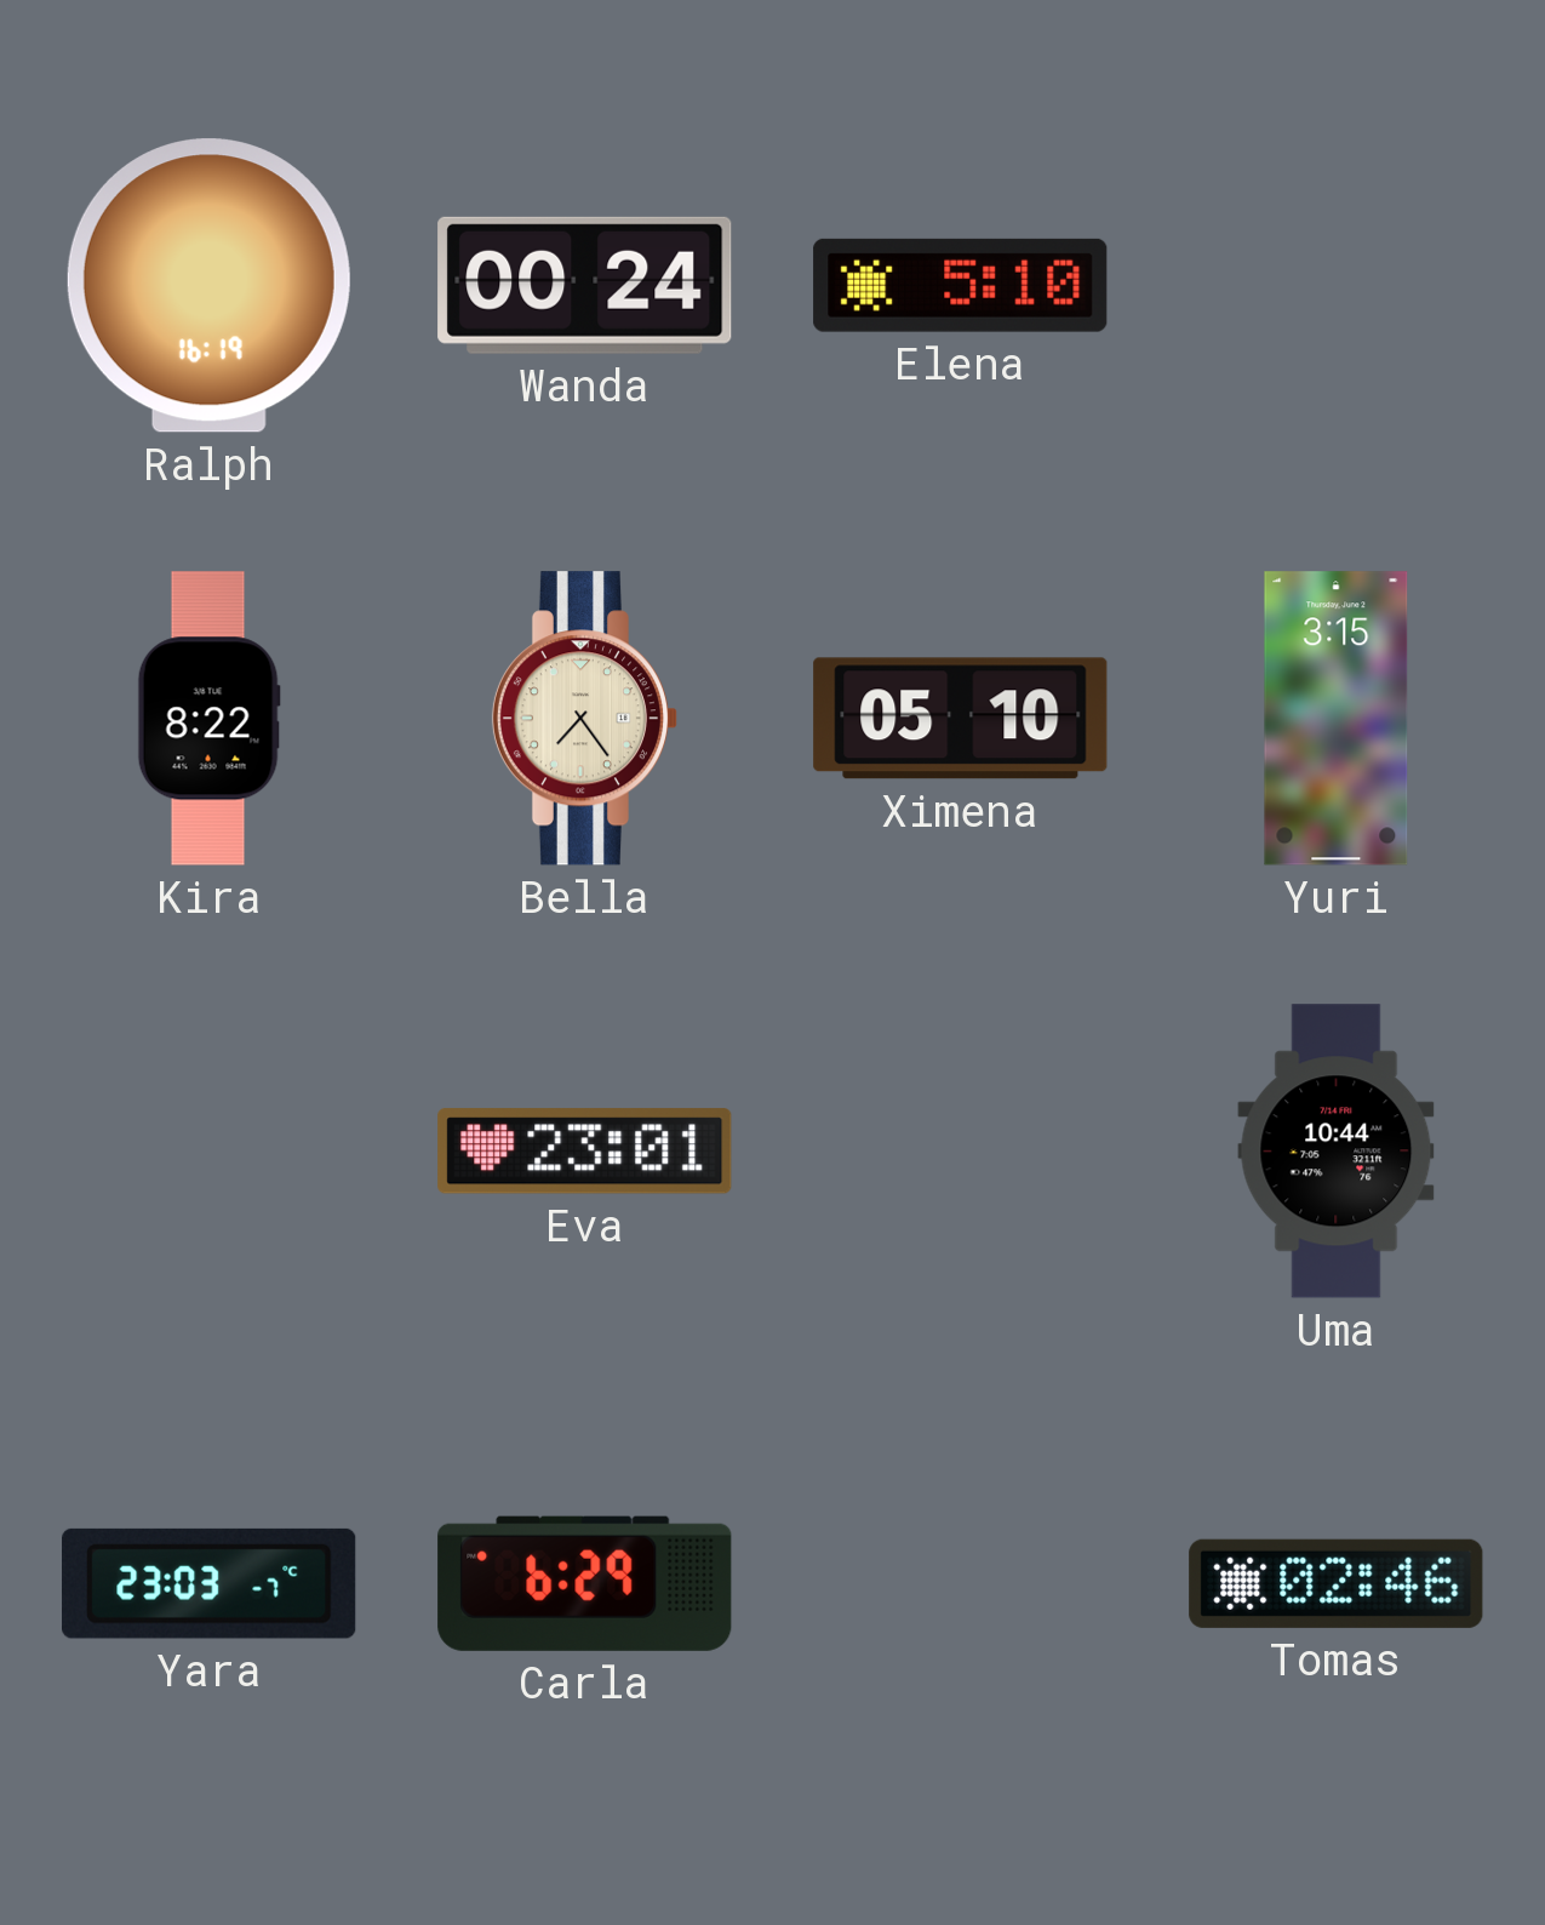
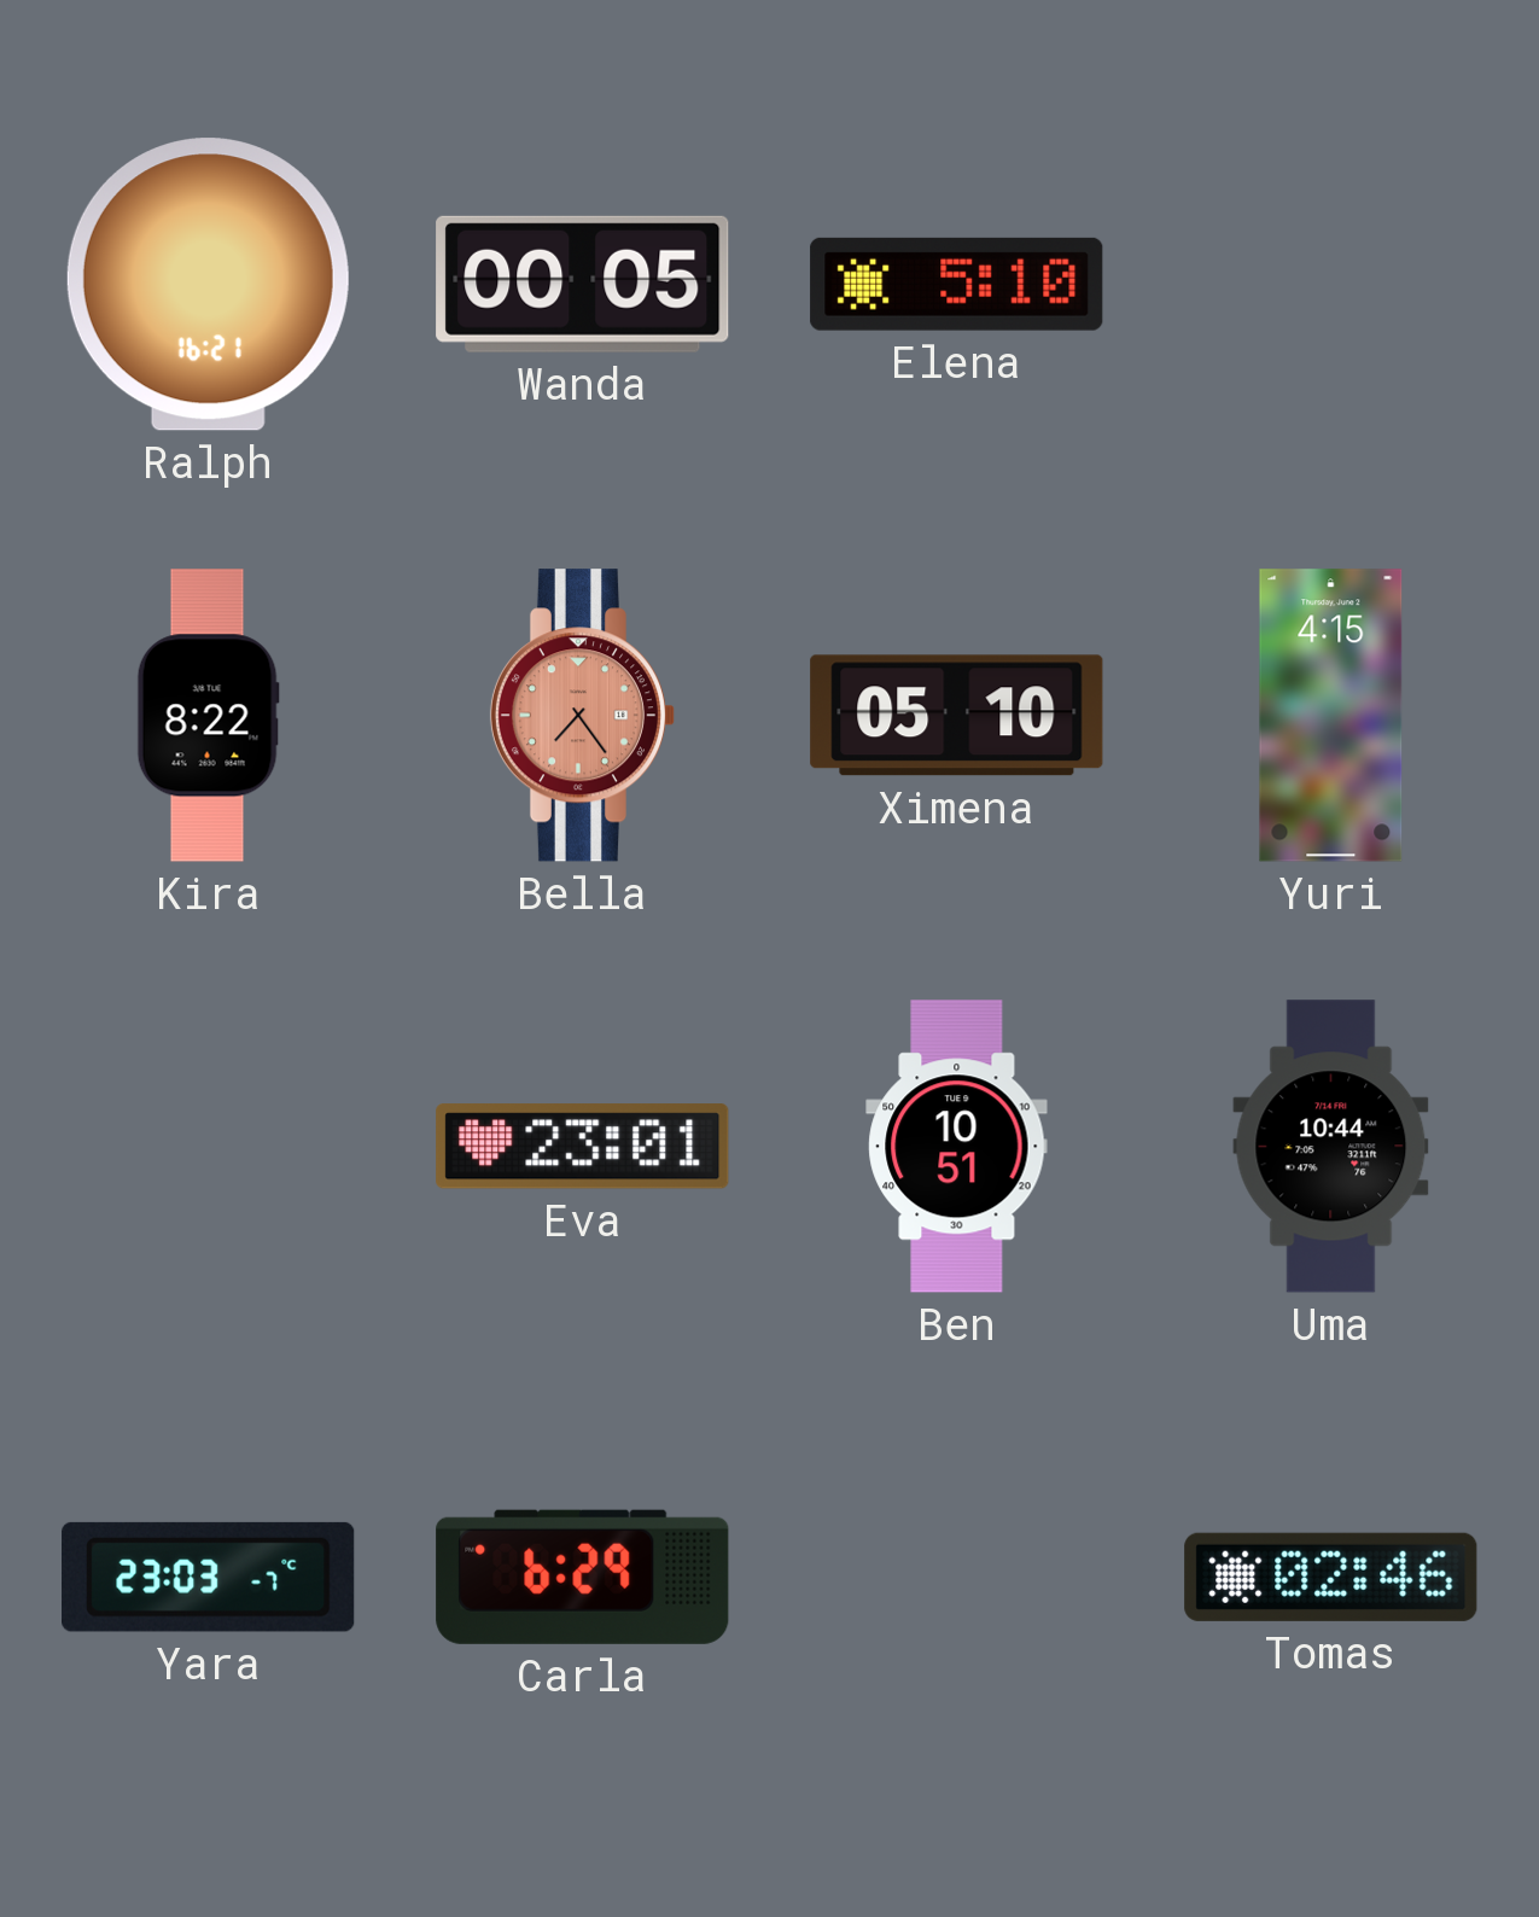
Ralph: 16:19 -> 16:21 (208, 285)
Wanda: 00:24 -> 00:05 (583, 284)
Bella dial: cream -> salmon (583, 716)
Yuri: 3:15 -> 4:15 (1331, 716)
Ben: none -> 10:51 (957, 1147)
